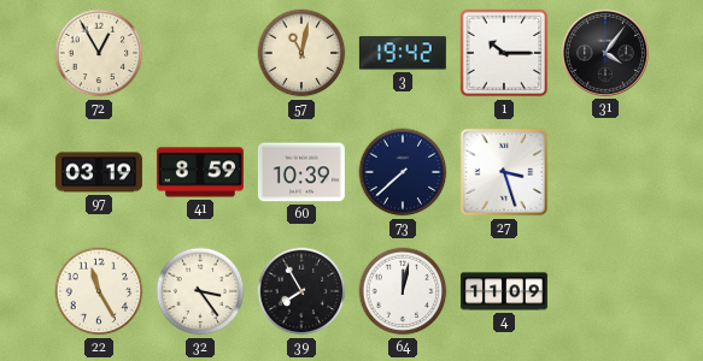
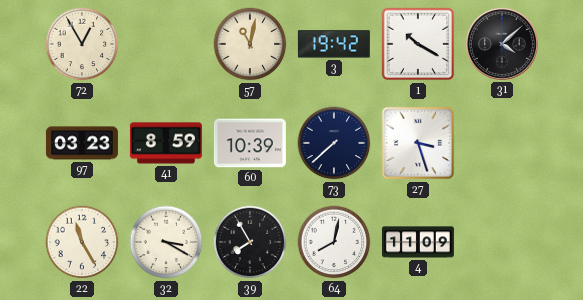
1: 10:15 -> 10:20 (418, 44)
31: 4:06 -> 4:08 (502, 44)
97: 03:19 -> 03:23 (82, 143)
32: 3:24 -> 3:20 (166, 242)
64: 12:02 -> 8:02 (334, 242)
